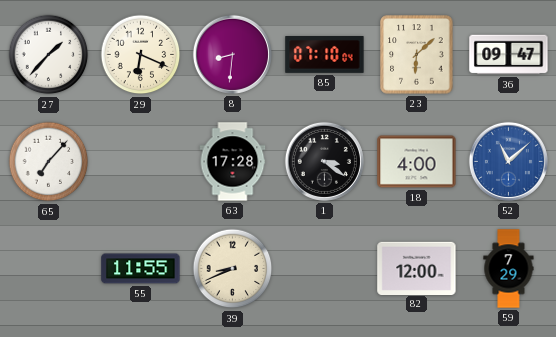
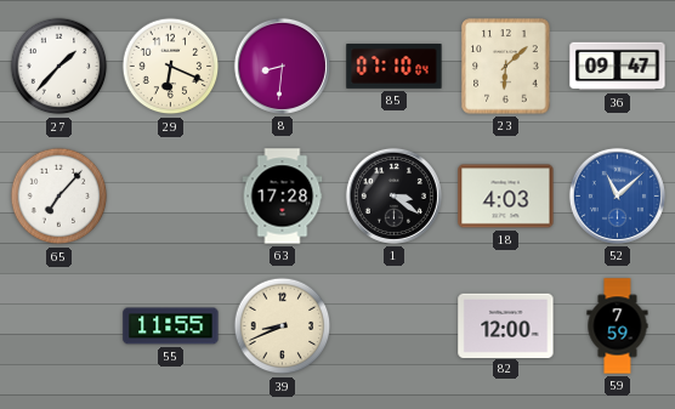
18: 4:00 -> 4:03 (506, 197)
59: 7:29 -> 7:59 (618, 326)
